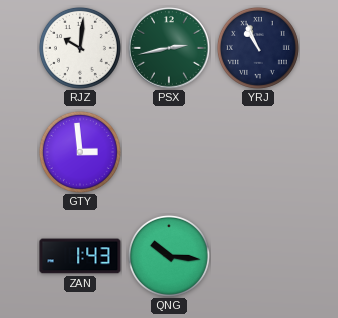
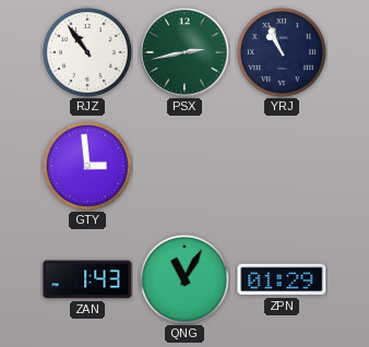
RJZ: 10:01 -> 10:54 (87, 52)
QNG: 10:16 -> 11:05 (184, 279)
ZPN: none -> 01:29 (282, 279)
